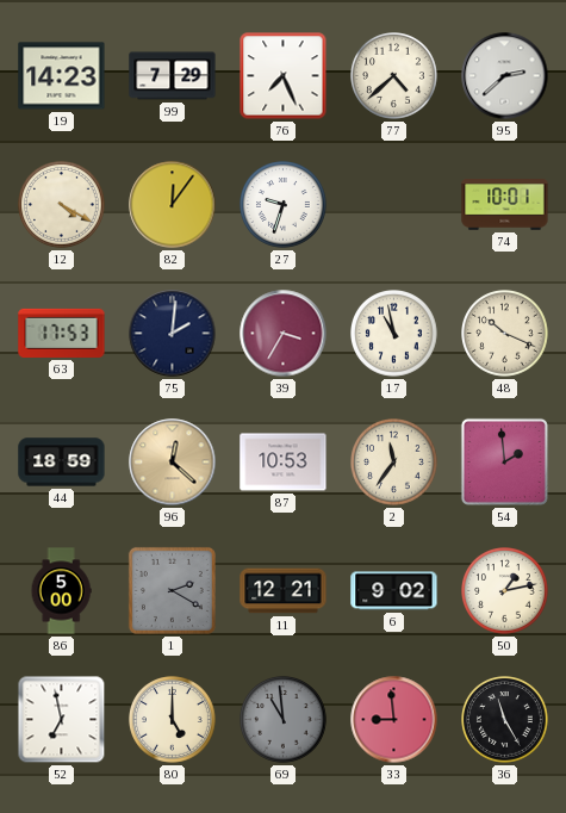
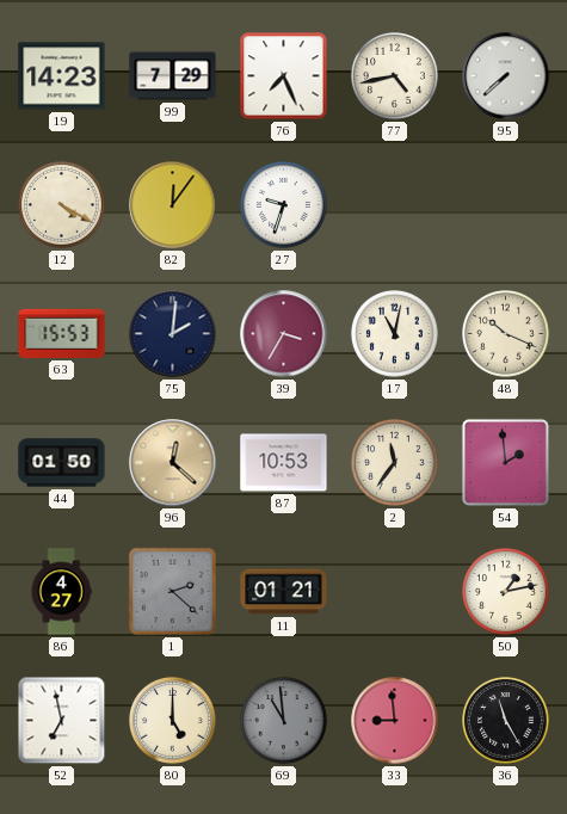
77: 4:38 -> 4:43 (395, 76)
95: 2:38 -> 7:38 (506, 76)
74: 10:01 -> none (505, 205)
63: 17:53 -> 15:53 (62, 333)
17: 10:58 -> 11:02 (395, 334)
44: 18:59 -> 01:50 (62, 463)
86: 5:00 -> 4:27 (61, 592)
1: 2:20 -> 2:22 (172, 591)
11: 12:21 -> 01:21 (284, 592)
6: 9:02 -> none (394, 591)
